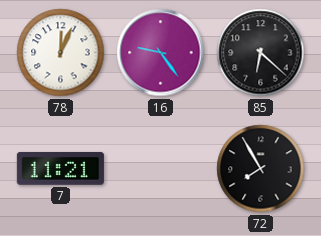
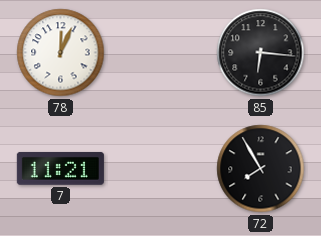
16: 9:24 -> none (161, 53)
85: 6:22 -> 6:16 (261, 53)
